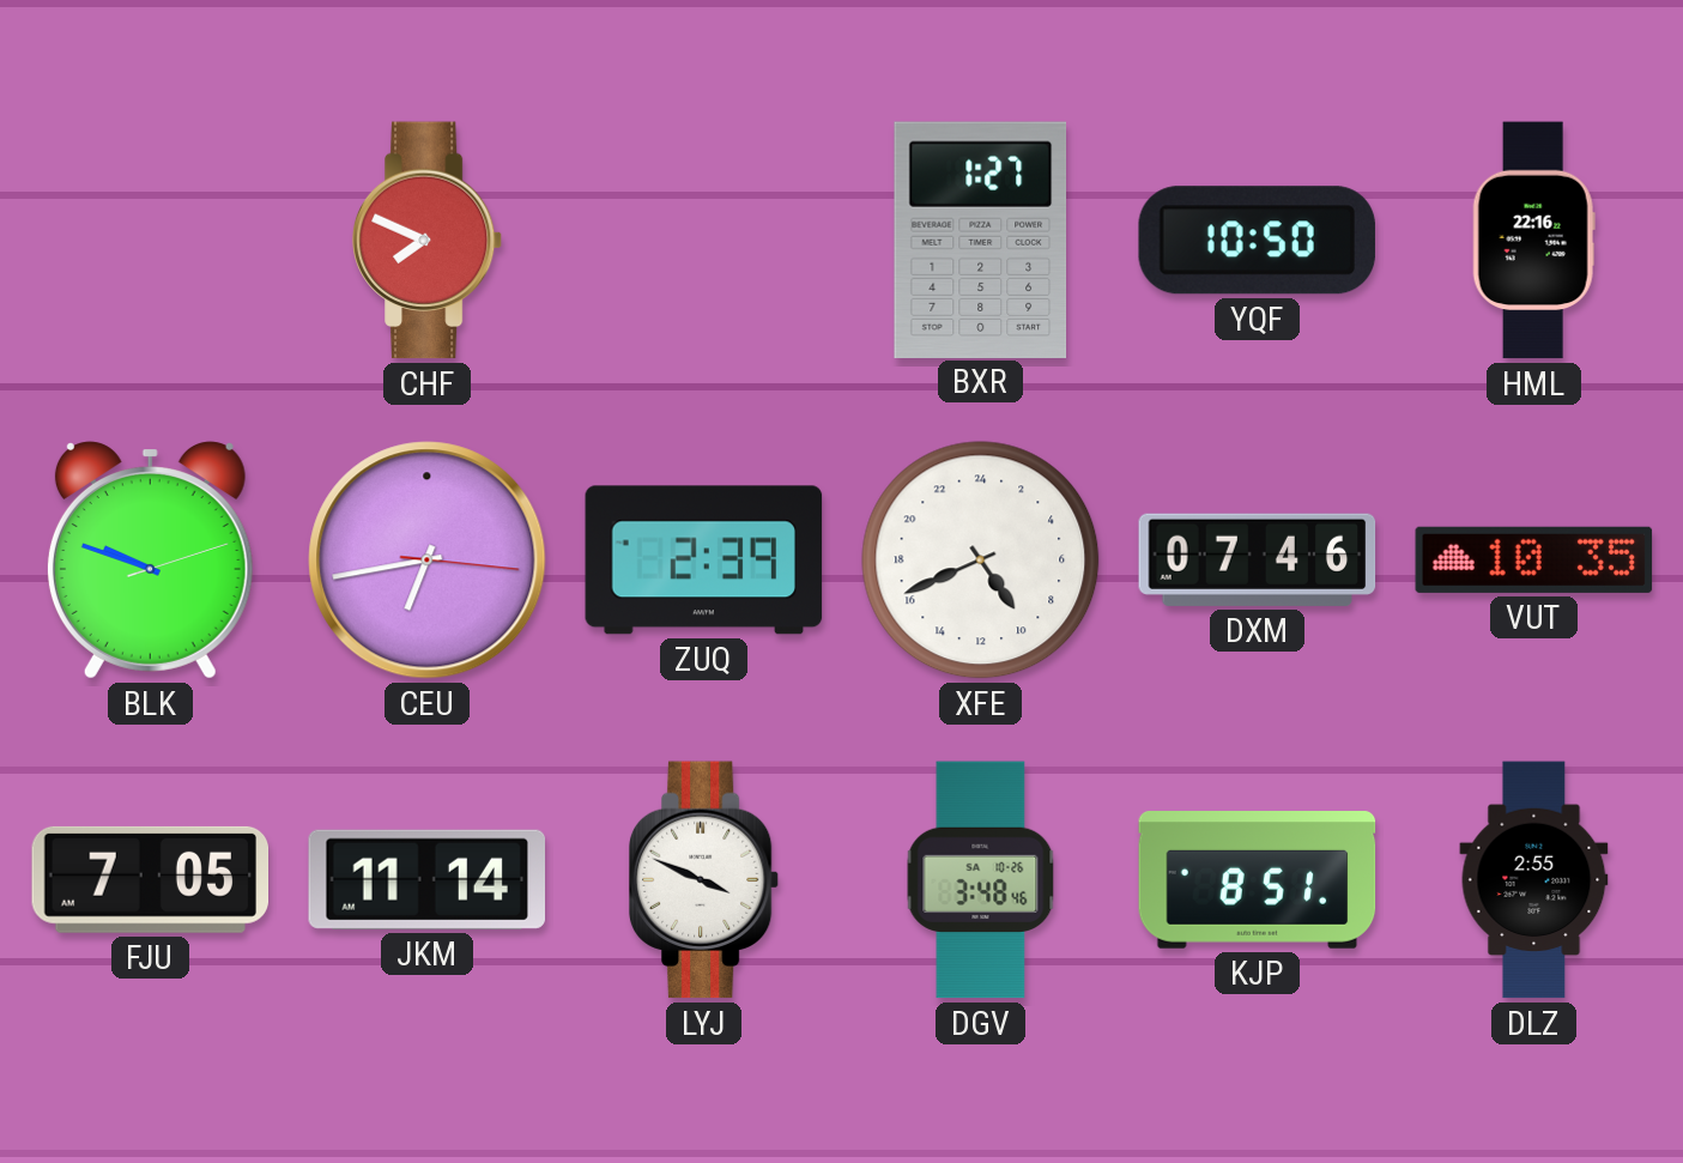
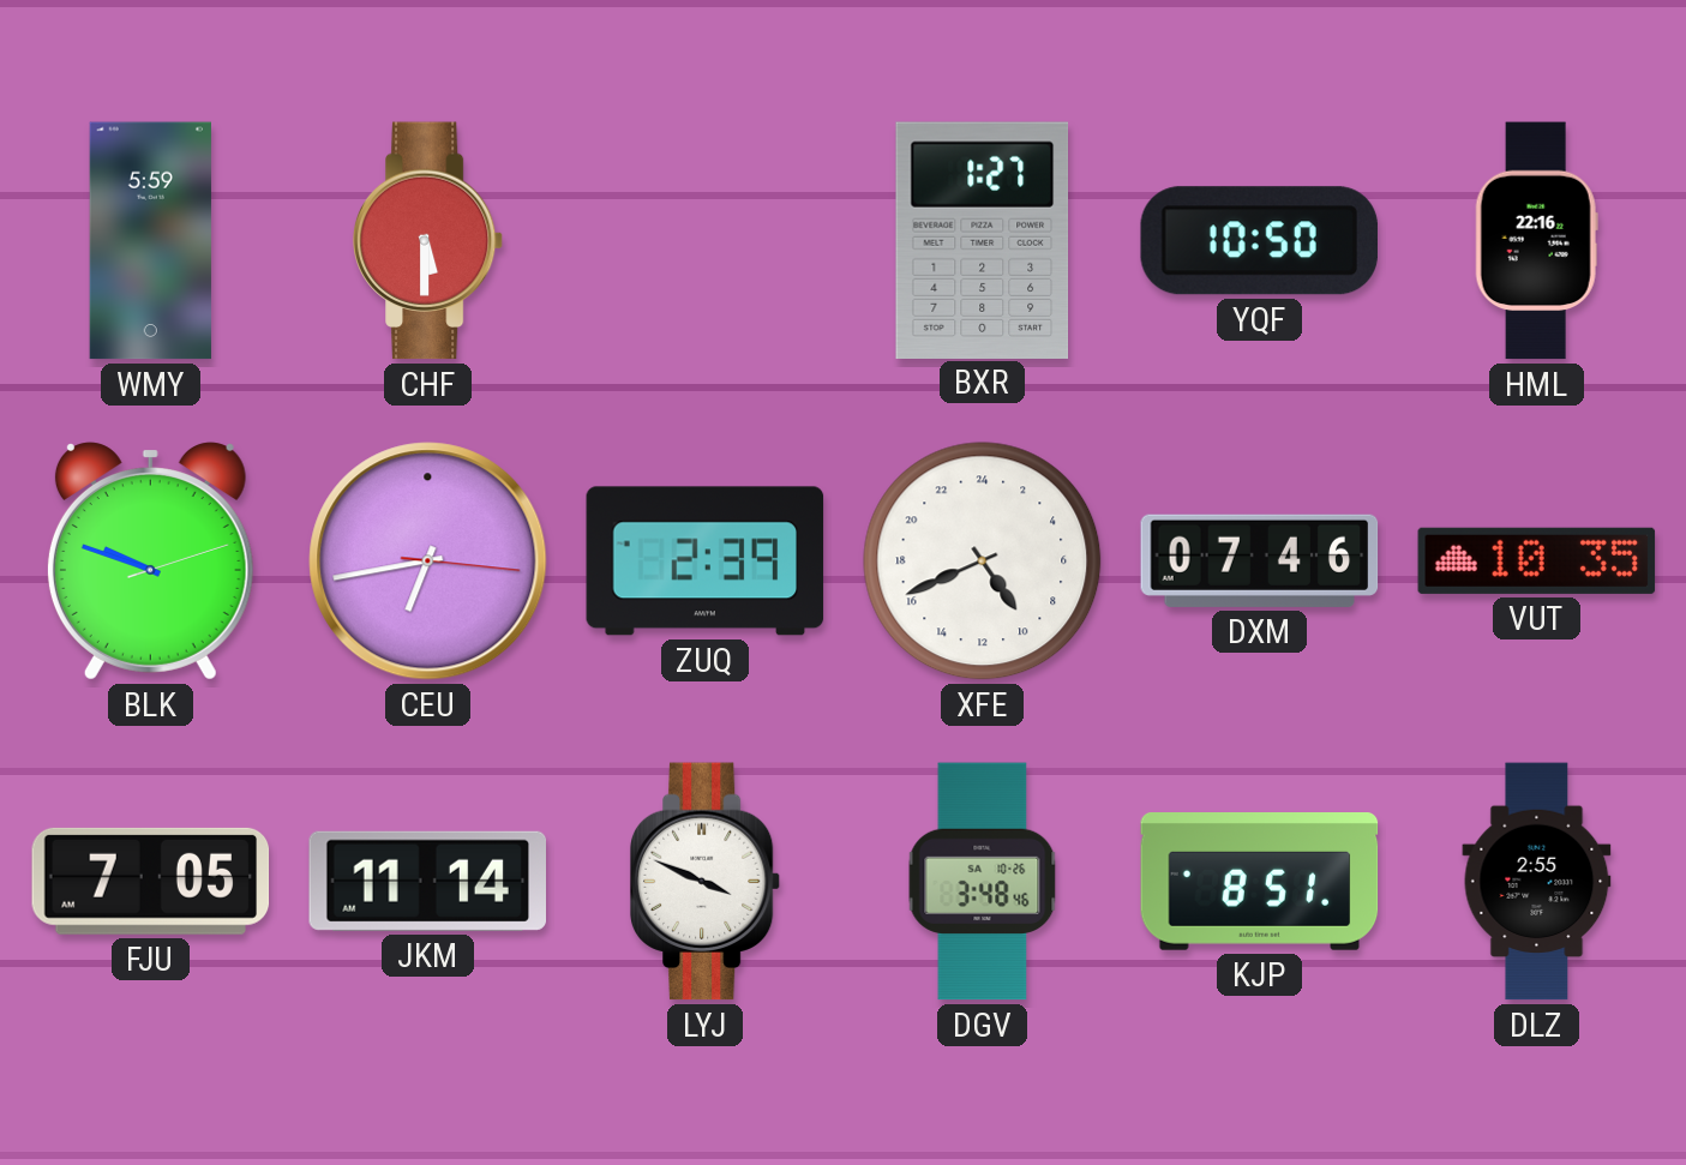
WMY: none -> 5:59 (150, 241)
CHF: 7:49 -> 5:30 (428, 241)
